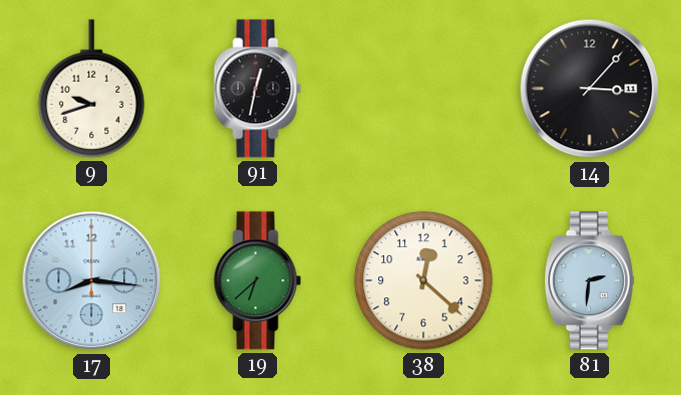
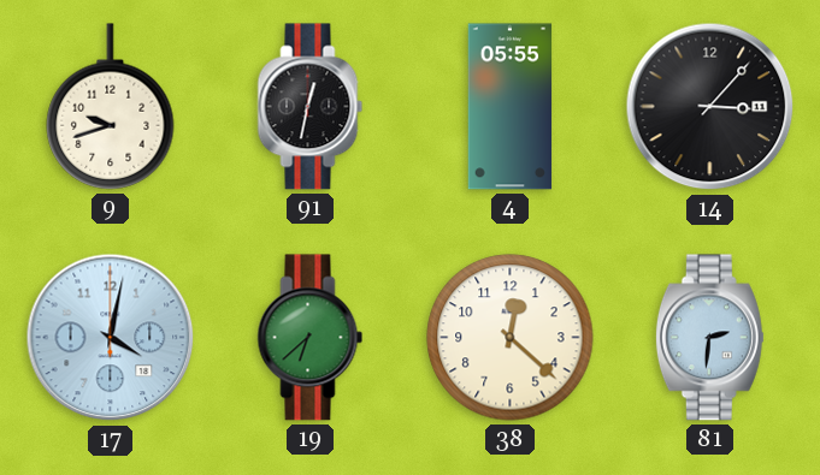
4: none -> 05:55 (511, 107)
17: 8:16 -> 4:02 (111, 338)
